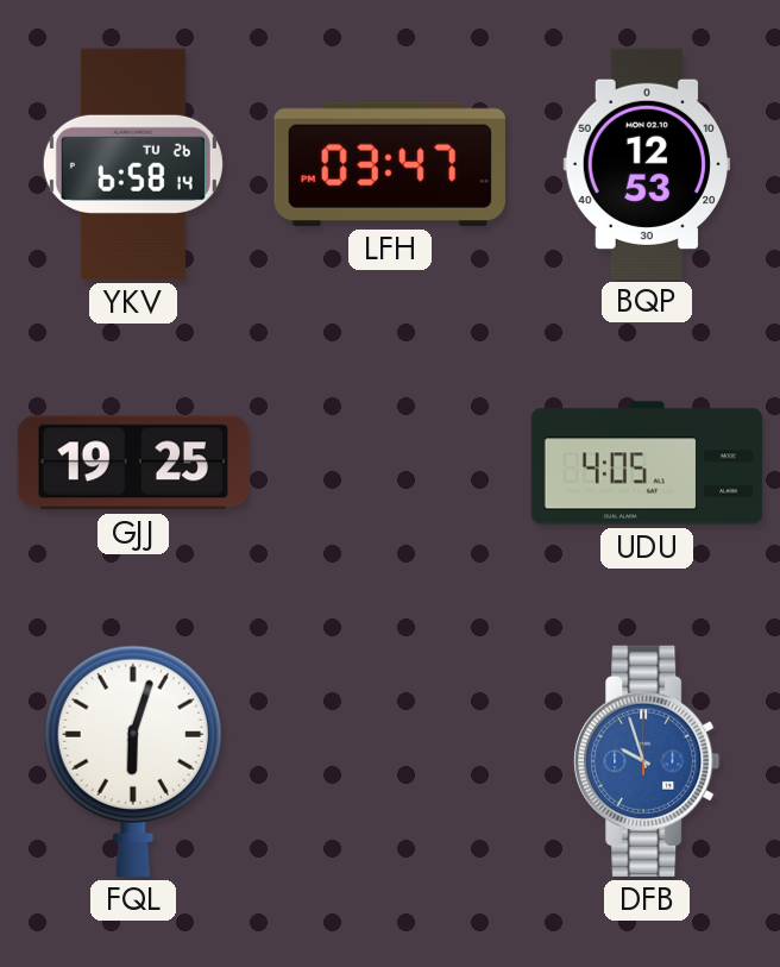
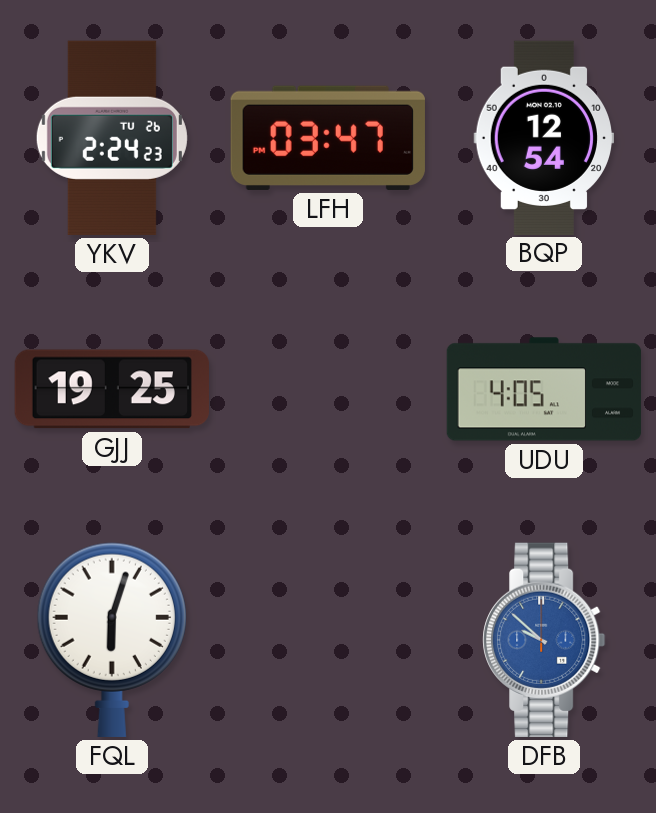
YKV: 6:58 -> 2:24 (112, 138)
BQP: 12:53 -> 12:54 (543, 137)
DFB: 9:57 -> 9:52 (544, 640)
